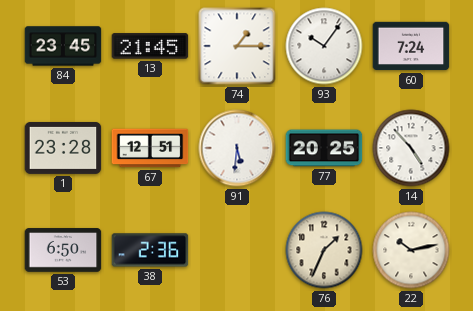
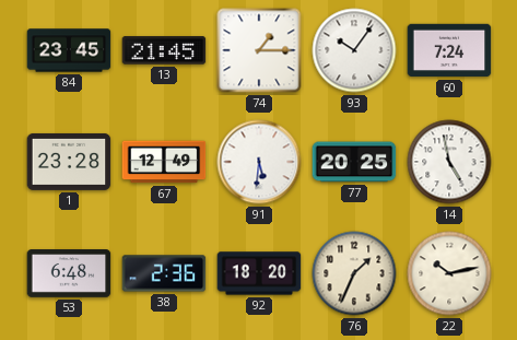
67: 12:51 -> 12:49 (164, 162)
14: 4:53 -> 4:58 (449, 162)
53: 6:50 -> 6:48 (69, 273)
92: none -> 18:20 (259, 273)
